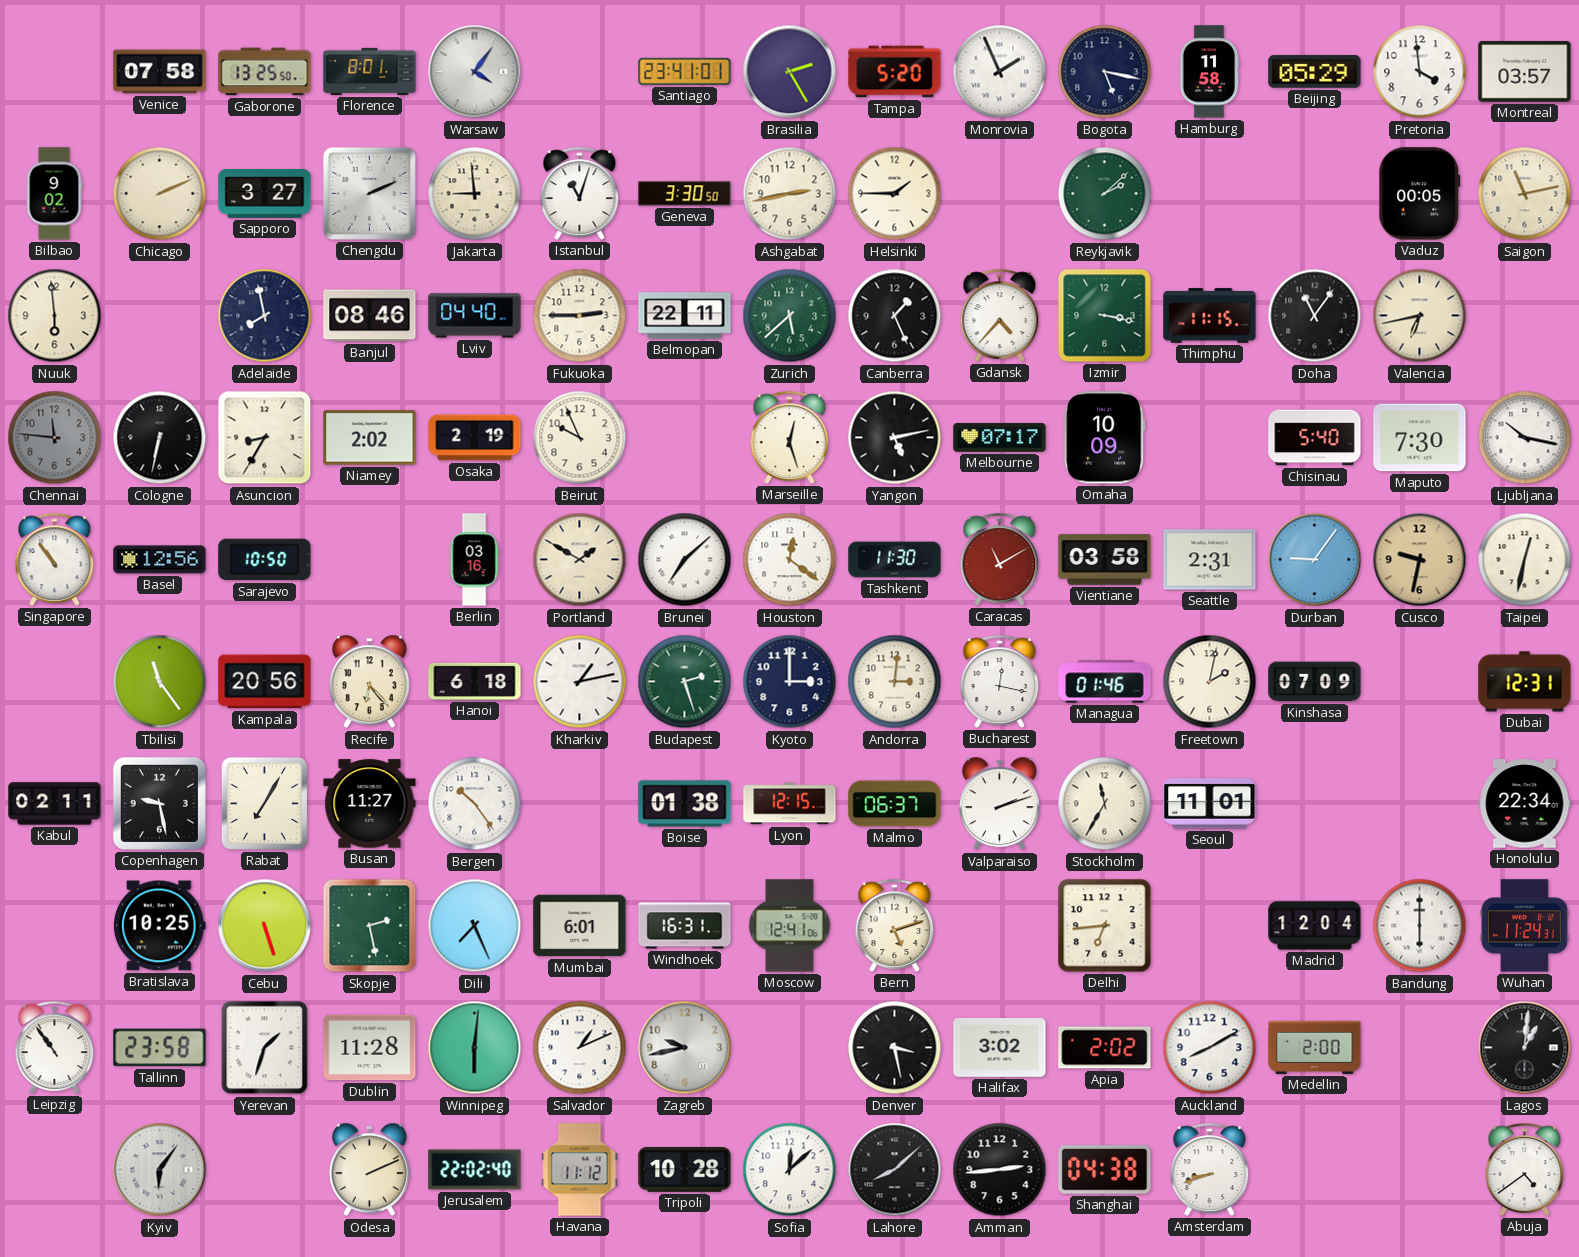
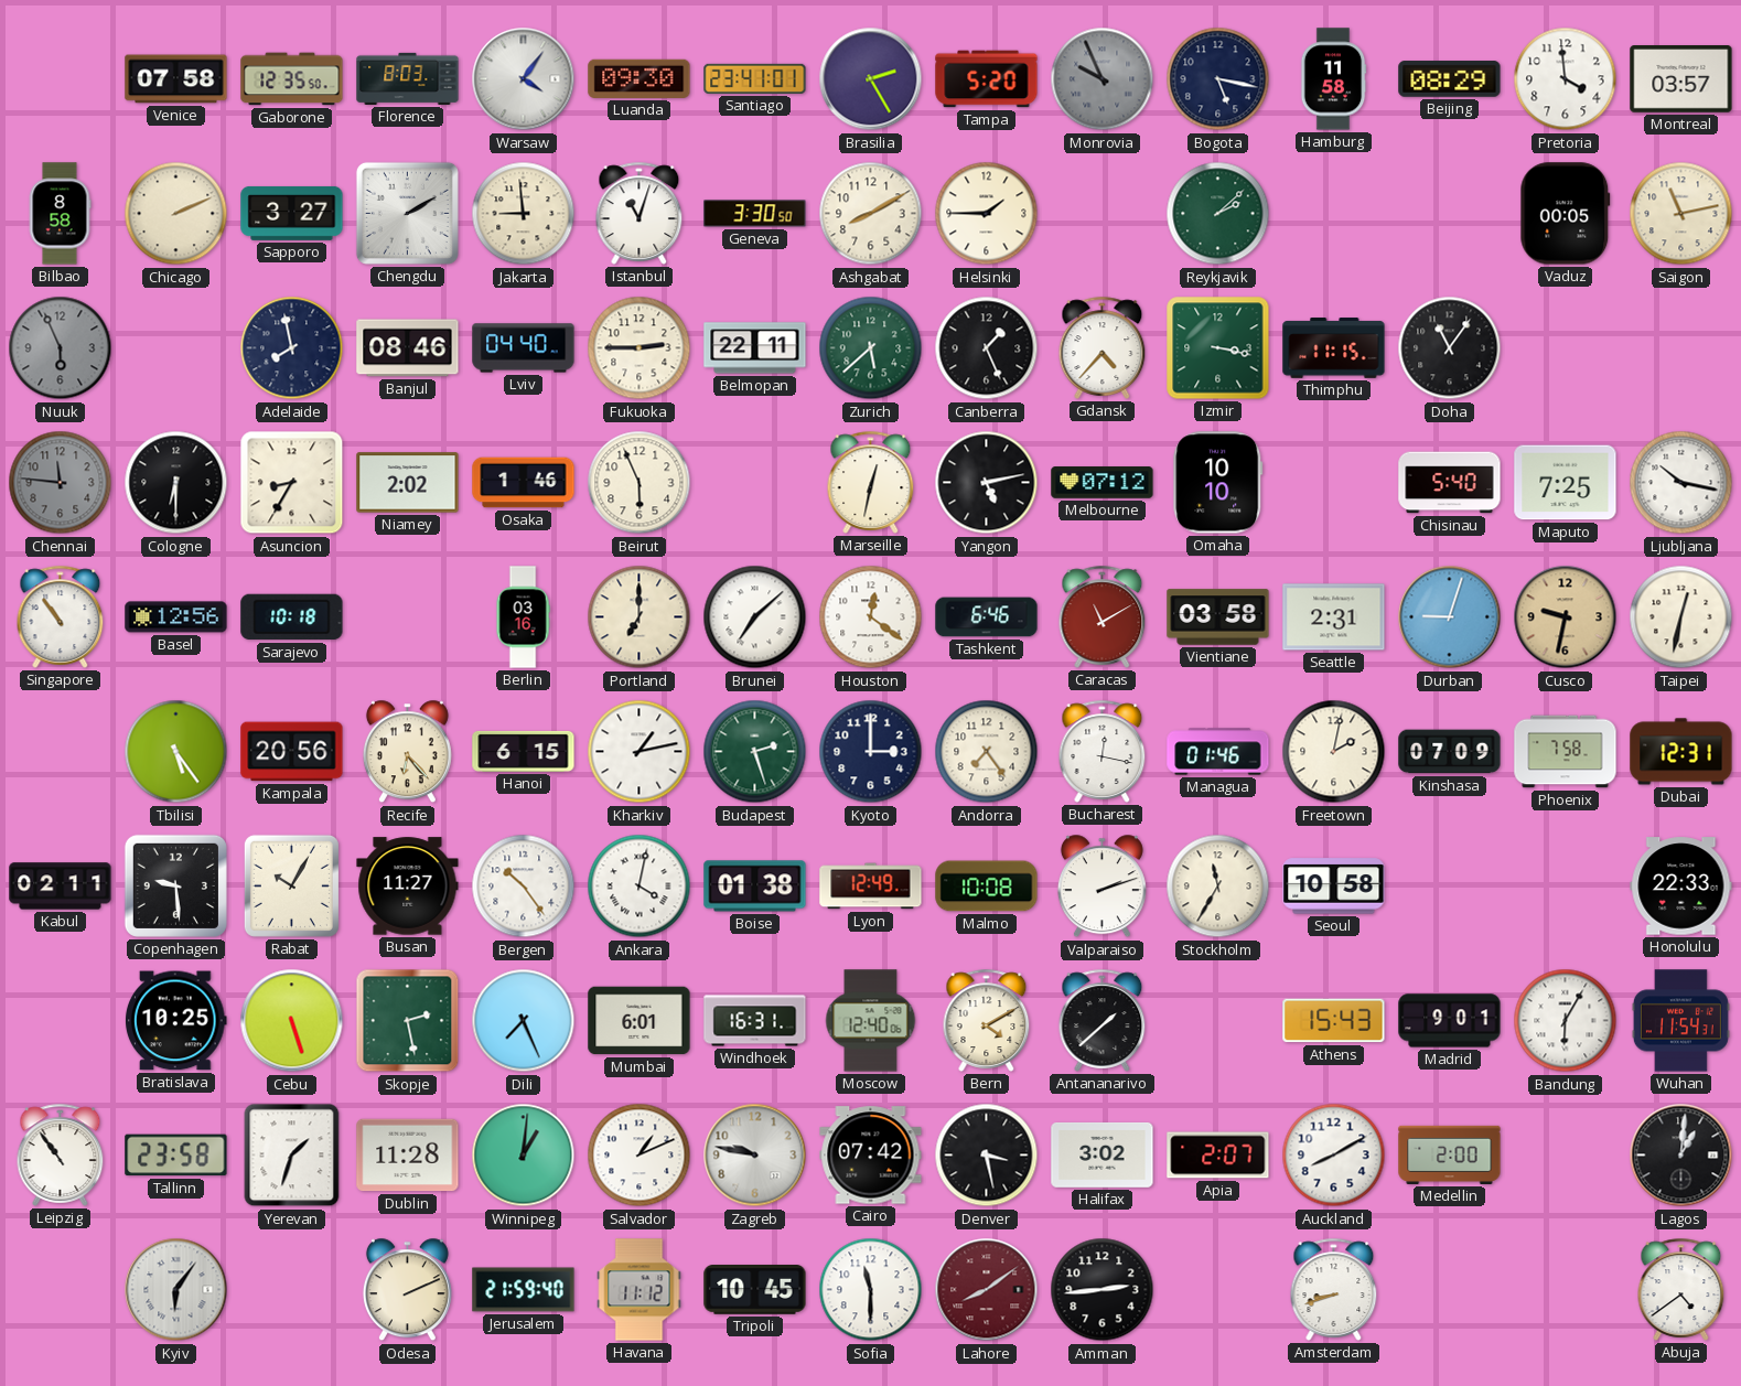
Gaborone: 13:25 -> 12:35 (292, 79)
Florence: 8:01 -> 8:03 (408, 78)
Luanda: none -> 09:30 (640, 78)
Monrovia: 1:56 -> 9:56 (1103, 79)
Monrovia dial: white -> grey (1103, 79)
Beijing: 05:29 -> 08:29 (1450, 79)
Bilbao: 9:02 -> 8:58 (60, 214)
Chengdu: 2:11 -> 2:10 (407, 213)
Ashgabat: 2:43 -> 8:10 (871, 214)
Nuuk: 5:59 -> 5:56 (61, 348)
Nuuk dial: cream -> grey (61, 348)
Valencia: 6:43 -> none (1420, 316)
Cologne: 6:32 -> 6:30 (176, 483)
Osaka: 2:19 -> 1:46 (524, 483)
Beirut: 9:56 -> 5:56 (640, 483)
Marseille: 12:27 -> 12:32 (871, 482)
Melbourne: 07:17 -> 07:12 (1103, 483)
Omaha: 10:09 -> 10:10 (1218, 483)
Maputo: 7:30 -> 7:25 (1566, 483)
Sarajevo: 10:50 -> 10:18 (292, 617)
Portland: 1:50 -> 7:00 (640, 617)
Tashkent: 11:30 -> 6:46 (987, 617)
Durban: 9:06 -> 9:03 (1450, 617)
Tbilisi: 11:24 -> 5:24 (176, 752)
Hanoi: 6:18 -> 6:15 (524, 751)
Andorra: 3:01 -> 7:24 (987, 752)
Phoenix: none -> 7:58 (1566, 752)
Copenhagen: 9:28 -> 9:29 (175, 885)
Rabat: 7:05 -> 10:05 (291, 885)
Ankara: none -> 4:02 (640, 887)
Lyon: 12:15 -> 12:49 (871, 887)
Malmo: 06:37 -> 10:08 (987, 887)
Seoul: 11:01 -> 10:58 (1334, 887)
Honolulu: 22:34 -> 22:33 (1681, 887)
Moscow: 12:41 -> 12:40 (871, 1021)
Bern: 5:12 -> 4:10 (987, 1020)
Antananarivo: none -> 1:38 (1103, 1020)
Delhi: 6:44 -> none (1105, 926)
Athens: none -> 15:43 (1334, 1021)
Madrid: 12:04 -> 9:01 (1450, 1021)
Bandung: 6:00 -> 6:05 (1566, 1021)
Wuhan: 11:24 -> 11:54 (1680, 1021)
Winnipeg: 6:01 -> 1:01 (524, 1156)
Zagreb: 9:43 -> 9:47 (755, 1156)
Cairo: none -> 07:42 (871, 1156)
Apia: 2:02 -> 2:07 (1218, 1156)
Jerusalem: 22:02 -> 21:59 (524, 1290)
Tripoli: 10:28 -> 10:45 (755, 1290)
Sofia: 12:08 -> 11:30 (871, 1290)
Lahore: 8:08 -> 8:09 (987, 1290)
Lahore dial: black -> burgundy (987, 1290)
Shanghai: 04:38 -> none (1105, 1170)
